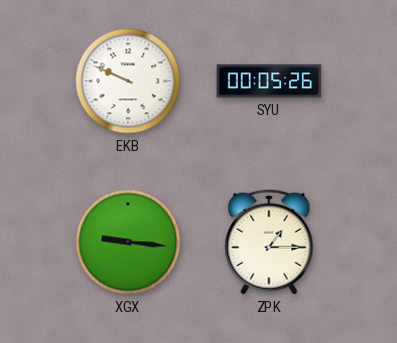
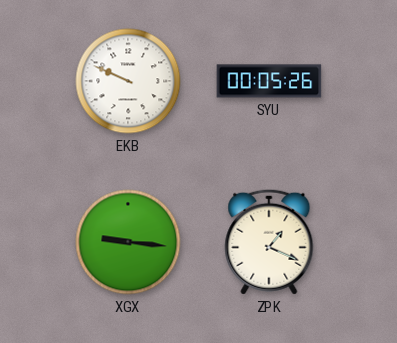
ZPK: 1:15 -> 1:19 (269, 242)
